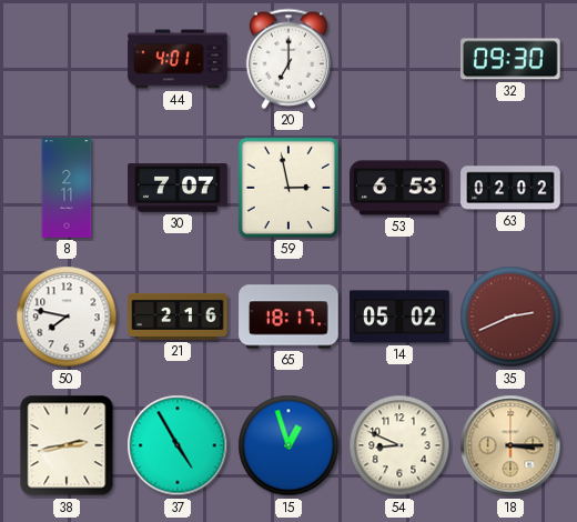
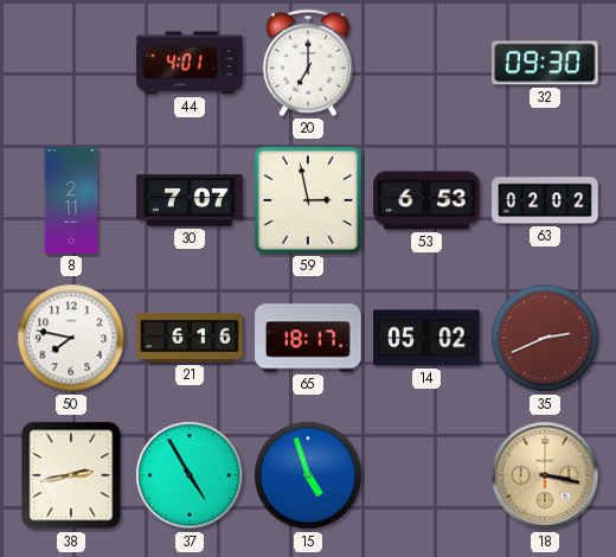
21: 2:16 -> 6:16 (190, 338)
15: 12:57 -> 4:57 (308, 475)
54: 8:49 -> none (399, 445)
18: 3:15 -> 3:17 (545, 475)
